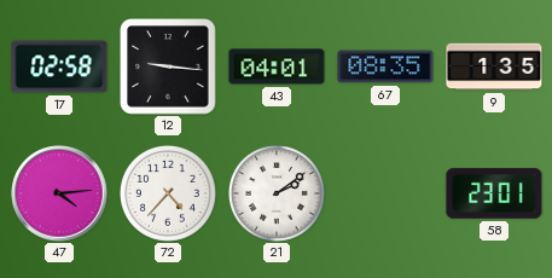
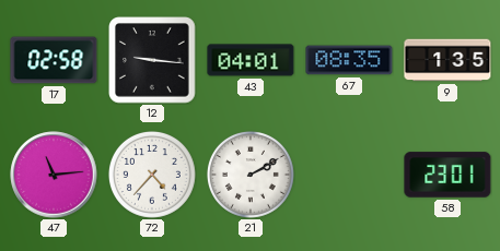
47: 4:14 -> 11:14 (54, 175)
21: 2:09 -> 2:10 (251, 175)
